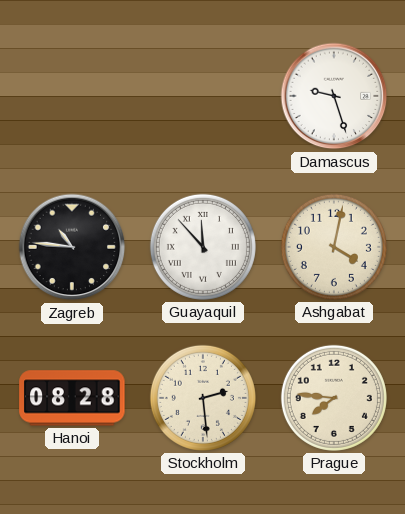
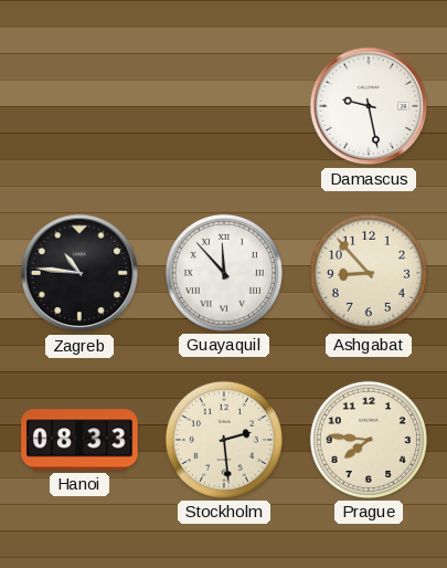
Damascus: 9:27 -> 9:28 (369, 106)
Ashgabat: 4:02 -> 8:53 (369, 273)
Hanoi: 08:28 -> 08:33 (79, 440)
